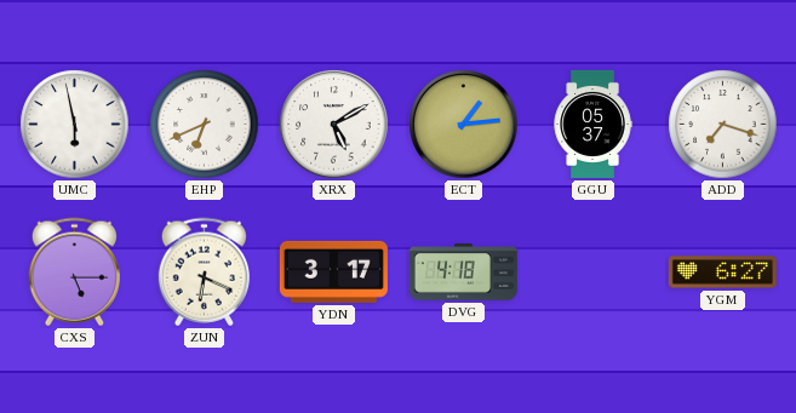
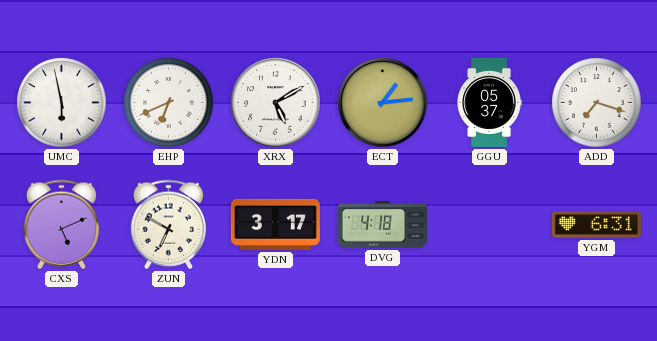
CXS: 5:15 -> 5:11 (61, 225)
ZUN: 6:19 -> 6:50 (168, 225)
YGM: 6:27 -> 6:31 (596, 225)
